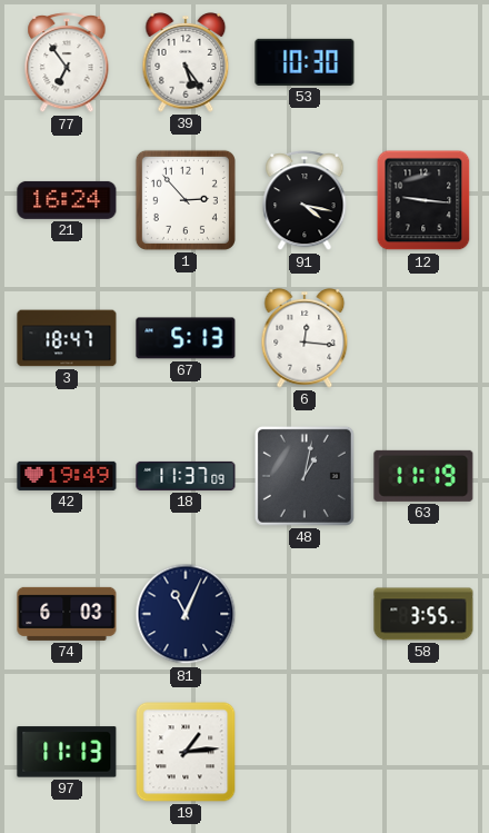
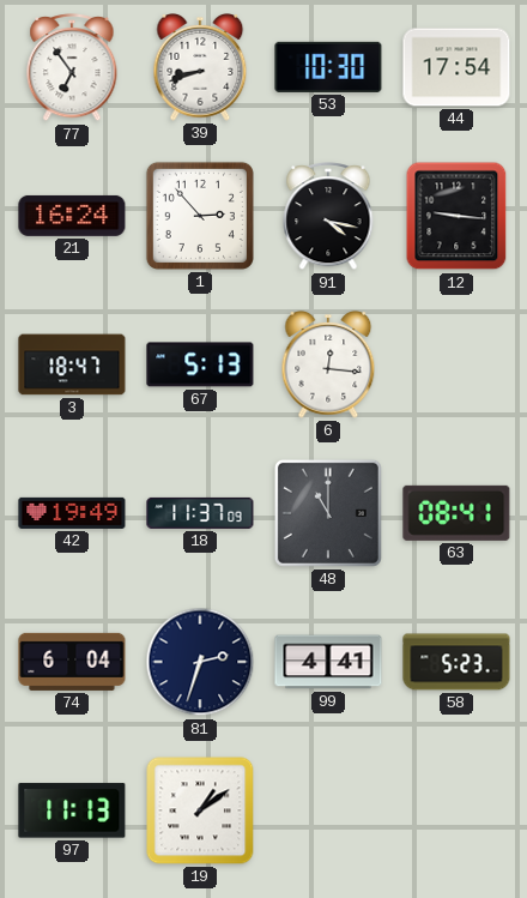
39: 5:24 -> 8:42 (200, 68)
44: none -> 17:54 (456, 67)
48: 1:02 -> 11:00 (328, 513)
63: 11:19 -> 08:41 (456, 513)
74: 6:03 -> 6:04 (72, 662)
81: 11:04 -> 2:33 (200, 662)
99: none -> 4:41 (328, 662)
58: 3:55 -> 5:23 (456, 662)
19: 1:14 -> 1:09 (200, 810)
